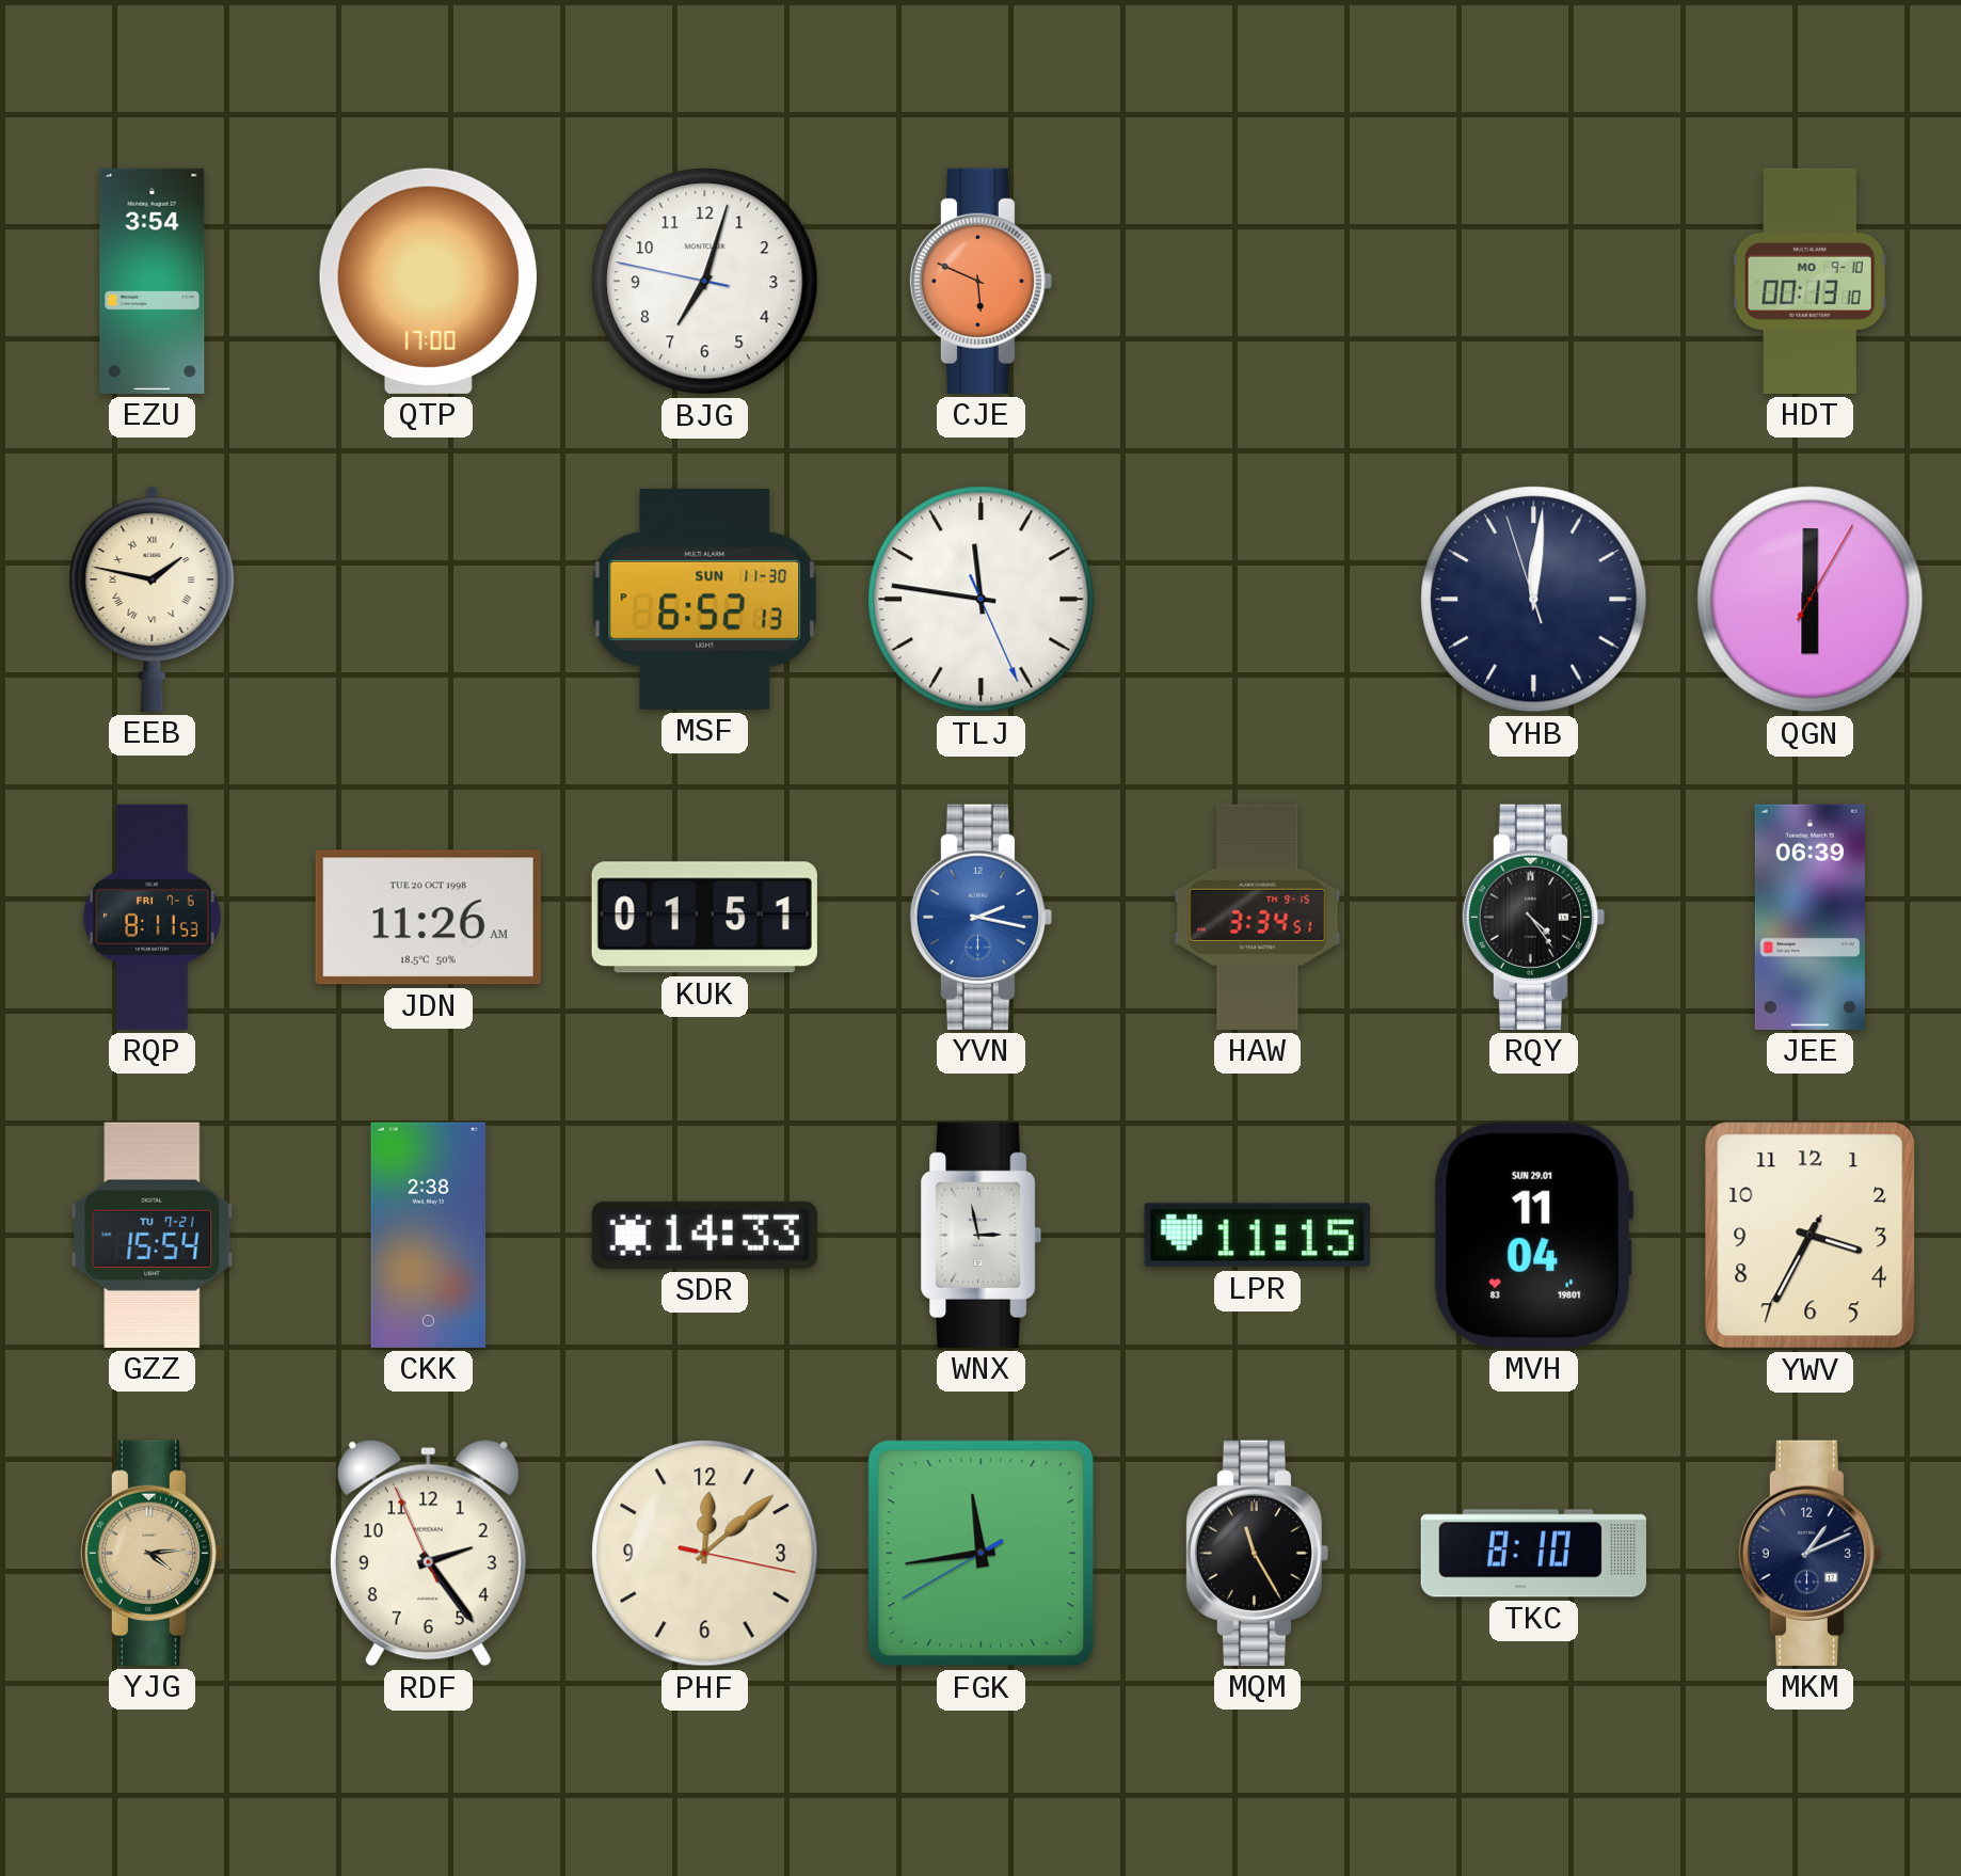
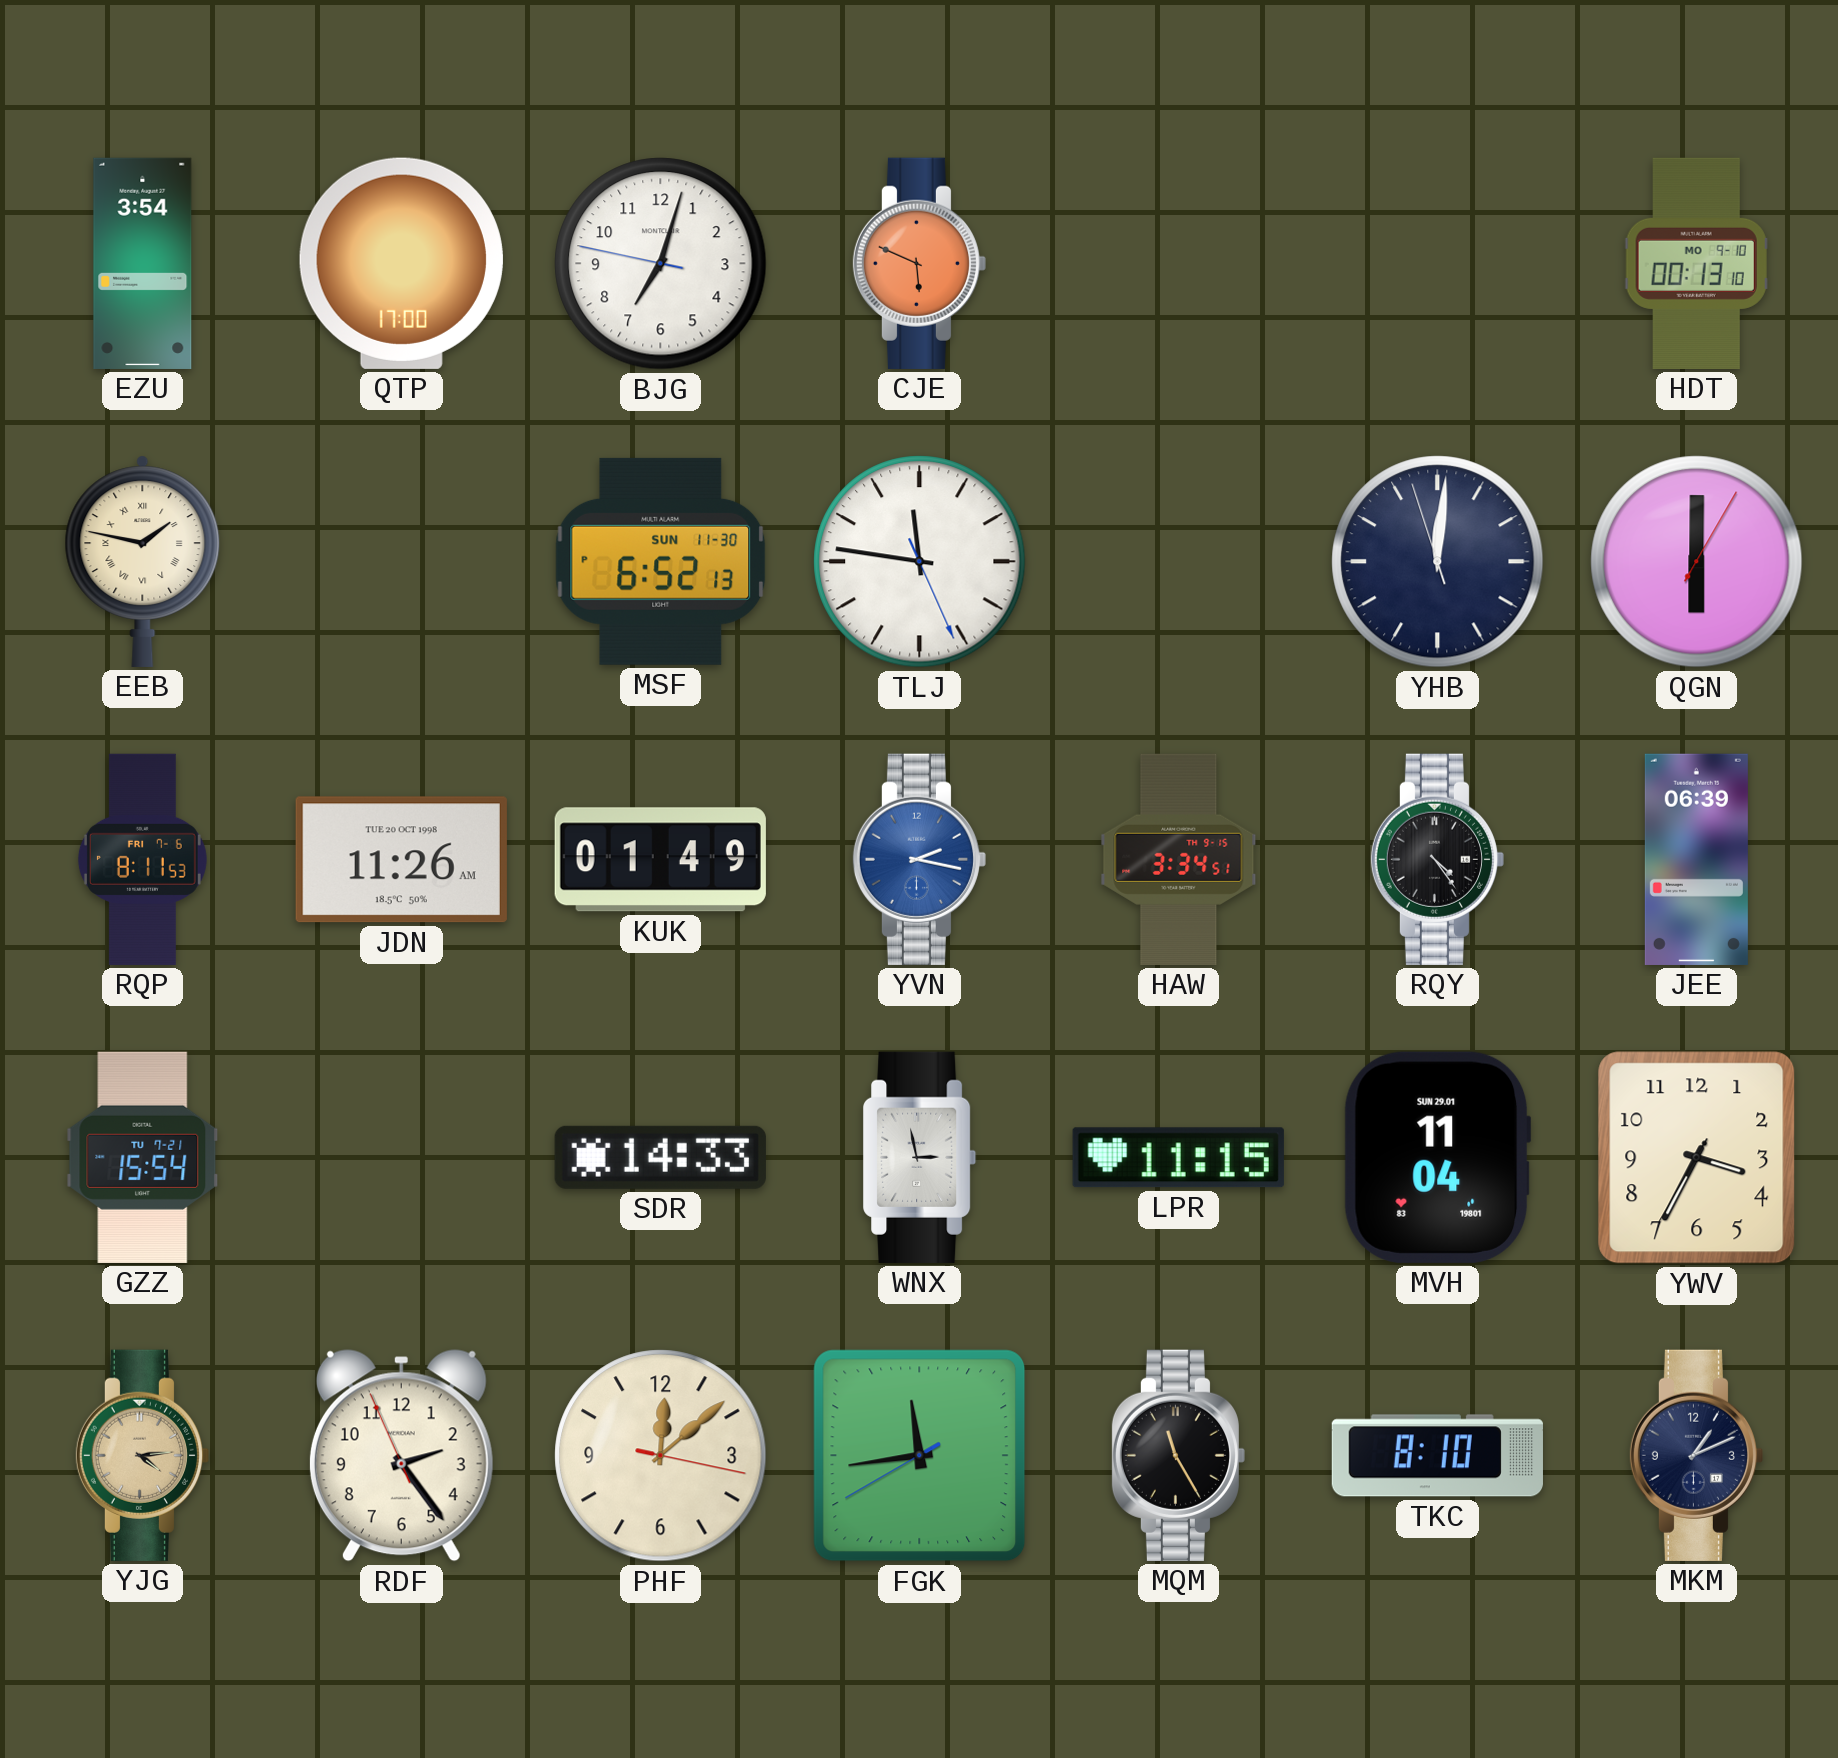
KUK: 01:51 -> 01:49 (660, 860)
CKK: 2:38 -> none (429, 1235)
